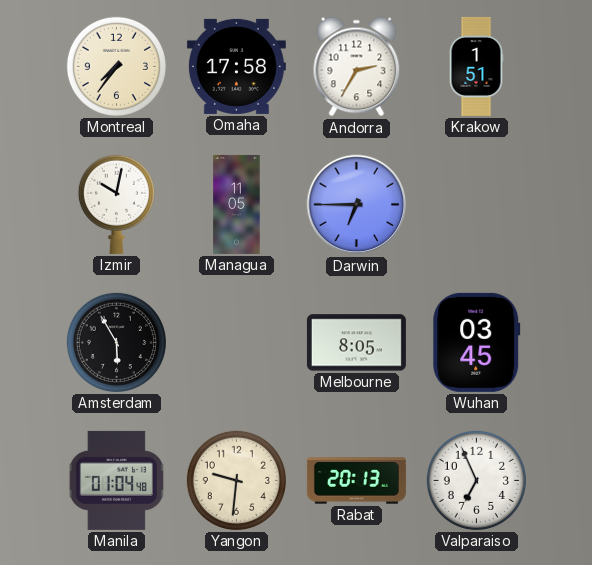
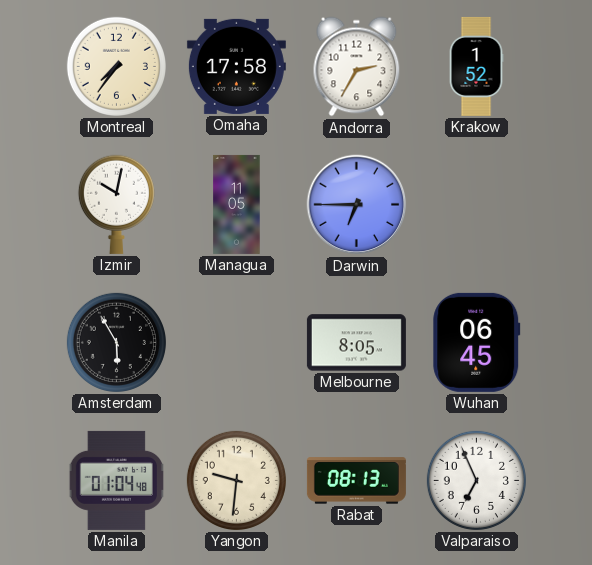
Krakow: 1:51 -> 1:52 (476, 66)
Wuhan: 03:45 -> 06:45 (477, 342)
Rabat: 20:13 -> 08:13 (356, 481)
